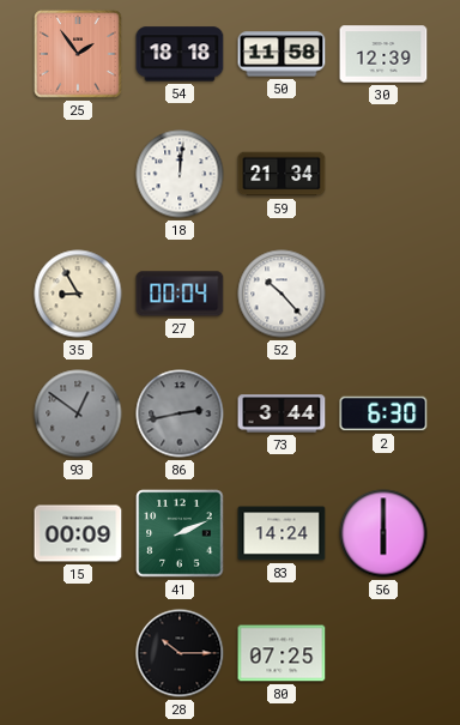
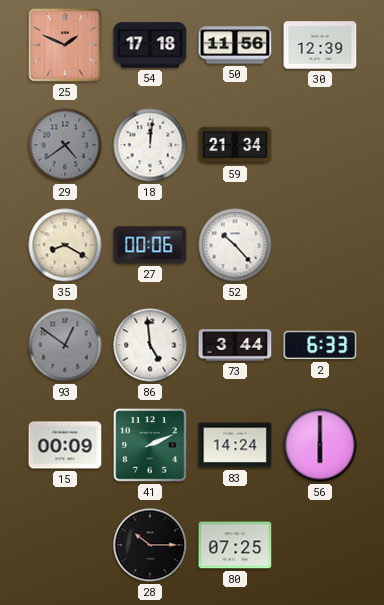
25: 1:54 -> 1:49 (65, 45)
54: 18:18 -> 17:18 (150, 45)
50: 11:58 -> 11:56 (235, 45)
29: none -> 4:39 (65, 145)
35: 8:55 -> 8:20 (65, 245)
27: 00:04 -> 00:06 (150, 245)
86: 2:43 -> 4:59 (150, 345)
86 dial: grey -> white (150, 345)
2: 6:30 -> 6:33 (320, 345)
